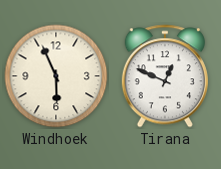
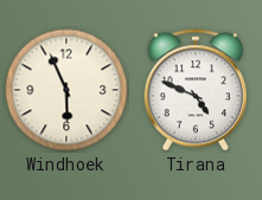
Tirana: 12:49 -> 4:49 (196, 90)
